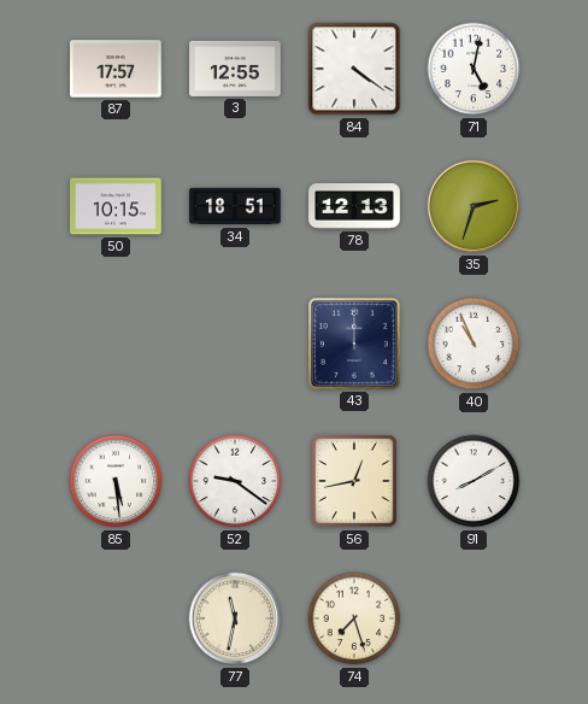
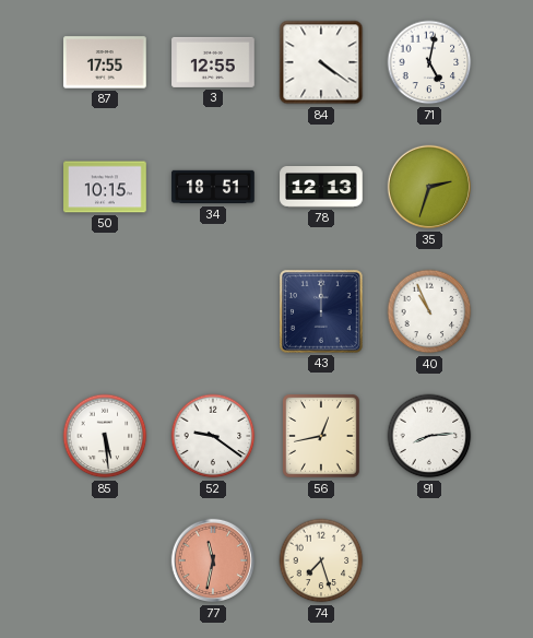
87: 17:57 -> 17:55 (106, 62)
91: 8:10 -> 8:14 (429, 436)
77 dial: cream -> salmon (213, 560)
